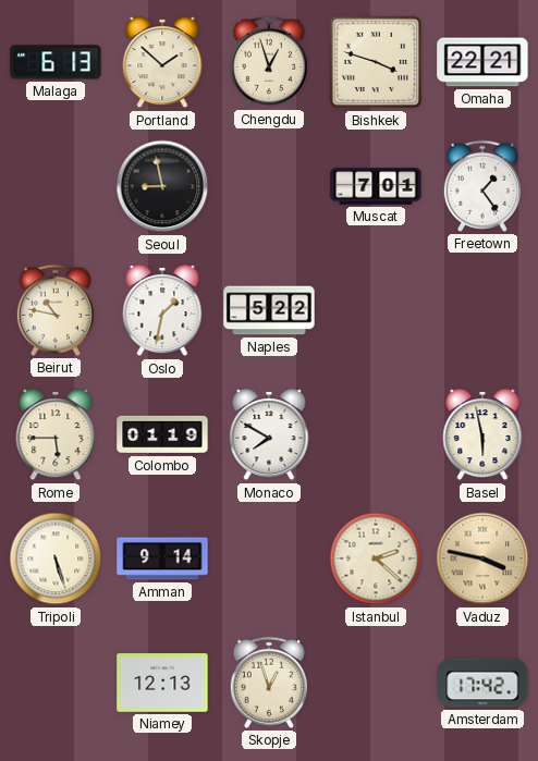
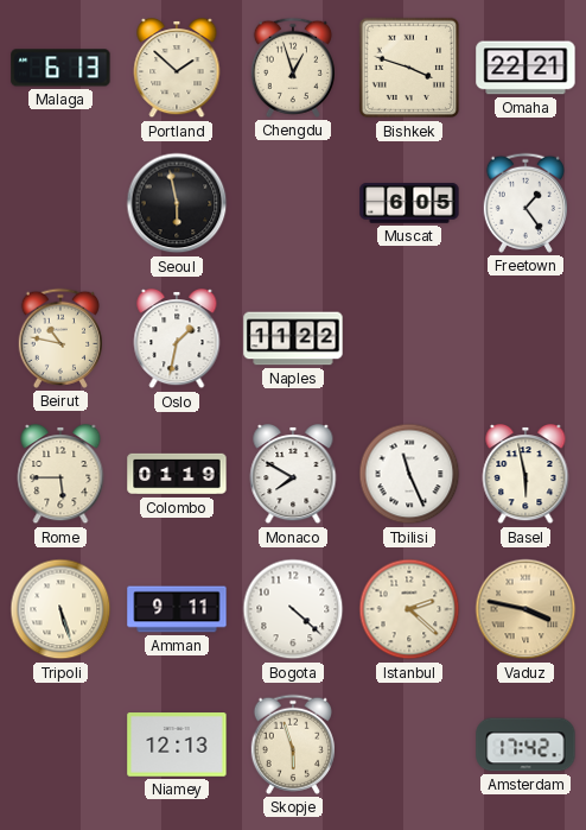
Seoul: 8:58 -> 5:58 (177, 203)
Muscat: 7:01 -> 6:05 (409, 203)
Naples: 5:22 -> 11:22 (293, 338)
Tbilisi: none -> 11:26 (409, 474)
Amman: 9:14 -> 9:11 (177, 609)
Bogota: none -> 4:22 (293, 609)
Skopje: 12:57 -> 5:57 (292, 745)
